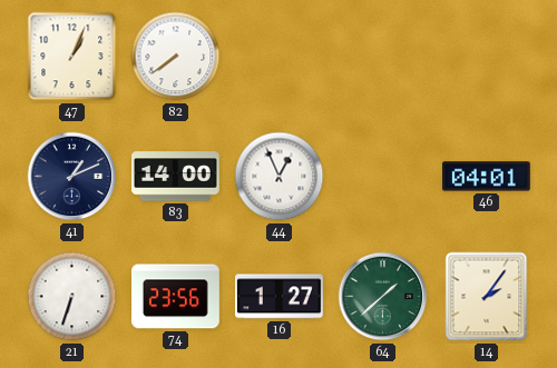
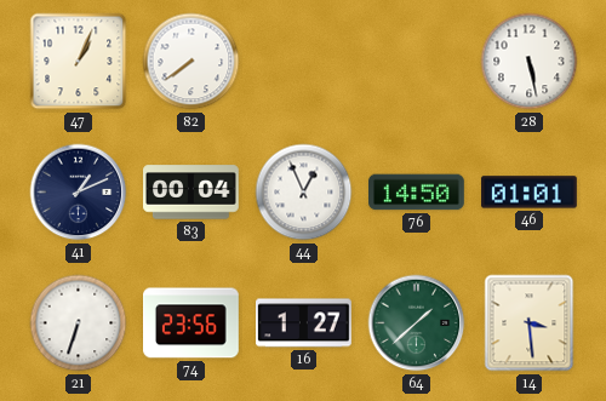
28: none -> 5:28 (530, 62)
83: 14:00 -> 00:04 (191, 193)
76: none -> 14:50 (417, 193)
46: 04:01 -> 01:01 (530, 193)
14: 2:06 -> 3:29 (530, 323)
